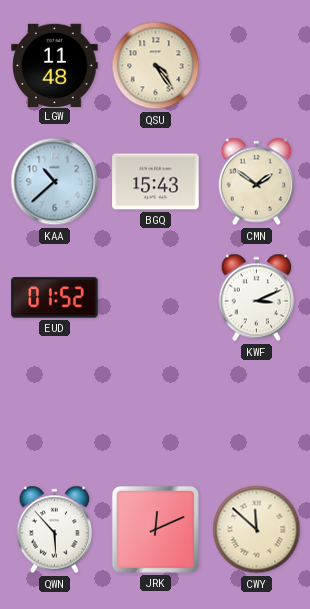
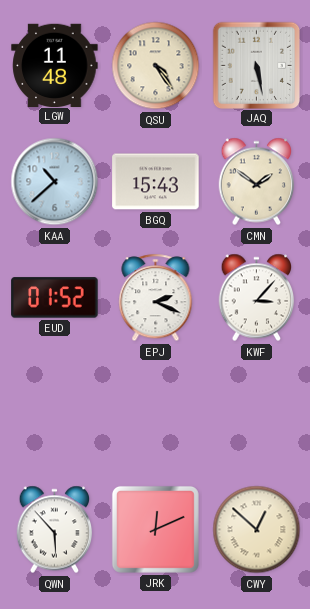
JAQ: none -> 5:28 (256, 65)
EPJ: none -> 2:19 (156, 298)
KWF: 3:11 -> 3:07 (257, 298)
CWY: 11:52 -> 12:52 (257, 530)
